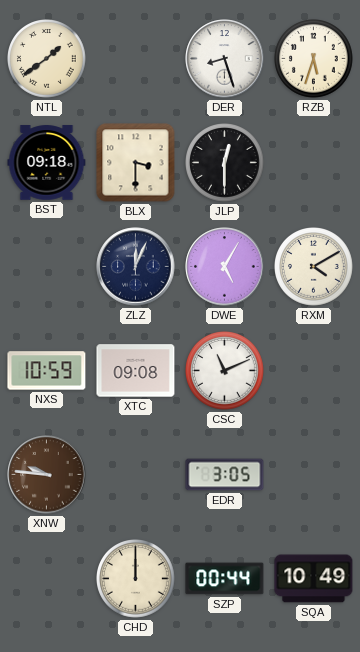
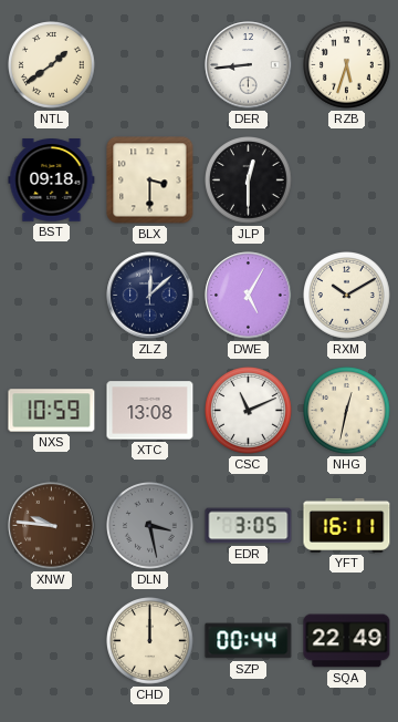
DER: 8:27 -> 8:44 (249, 65)
ZLZ: 12:04 -> 12:08 (150, 296)
RXM: 4:10 -> 10:10 (347, 296)
XTC: 09:08 -> 13:08 (150, 411)
NHG: none -> 12:32 (347, 411)
DLN: none -> 3:28 (150, 526)
YFT: none -> 16:11 (347, 525)
SQA: 10:49 -> 22:49 (347, 641)
